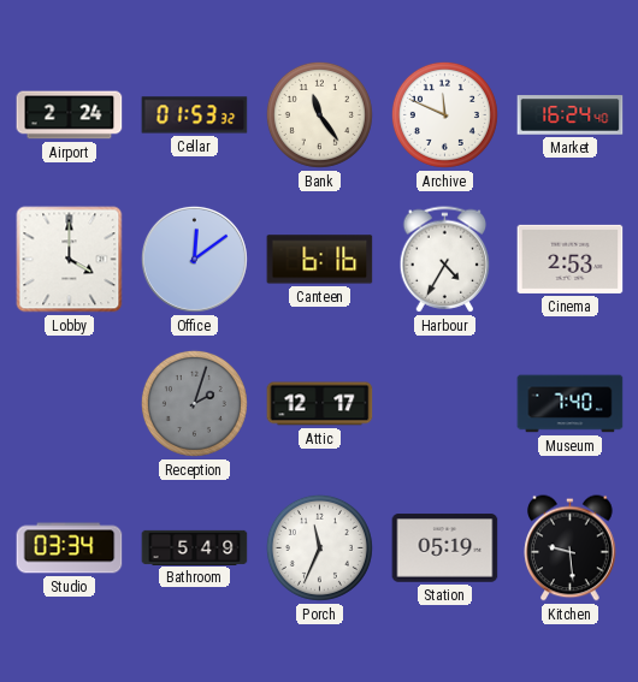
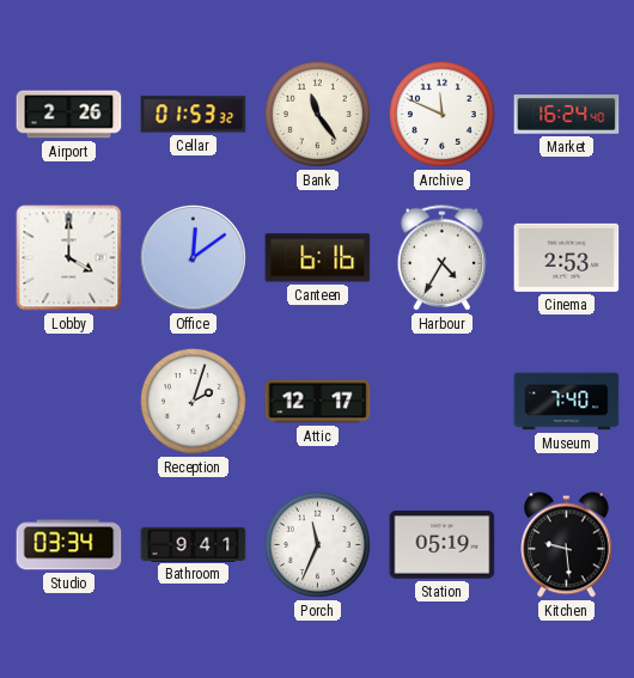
Airport: 2:24 -> 2:26 (69, 115)
Reception dial: grey -> white (193, 401)
Bathroom: 5:49 -> 9:41 (194, 544)
